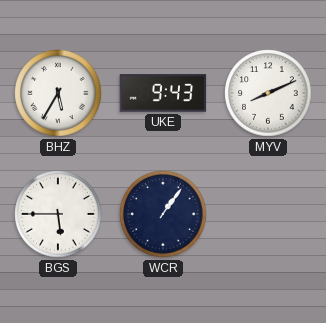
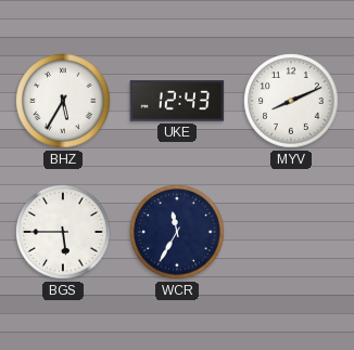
UKE: 9:43 -> 12:43 (177, 101)
WCR: 1:06 -> 11:35 (177, 232)
